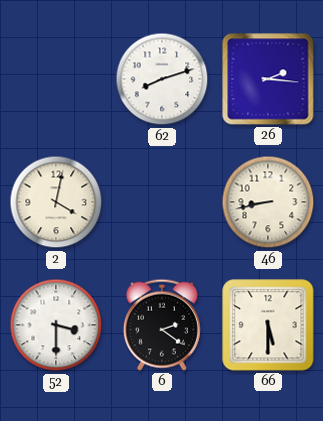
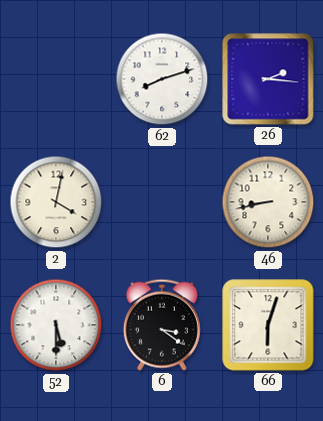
52: 3:30 -> 5:30 (56, 325)
6: 2:21 -> 3:21 (162, 325)
66: 5:30 -> 6:03 (268, 325)
